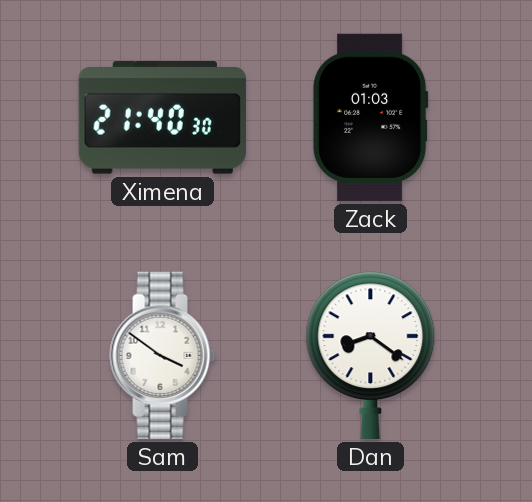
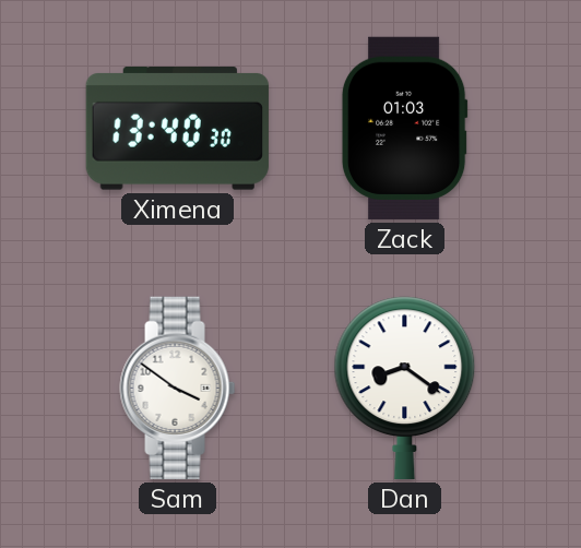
Ximena: 21:40 -> 13:40 (177, 129)
